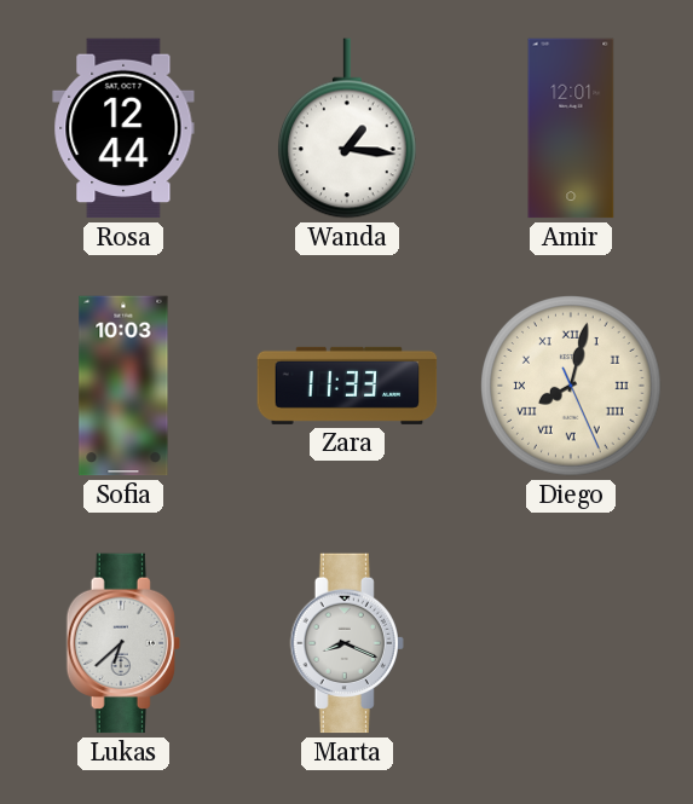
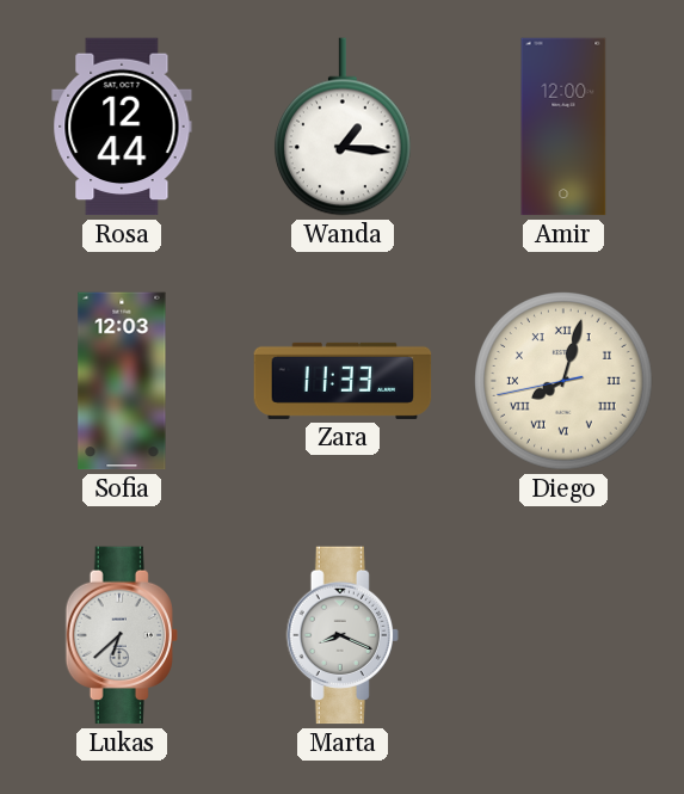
Amir: 12:01 -> 12:00 (563, 127)
Sofia: 10:03 -> 12:03 (122, 381)
Diego: 8:02:26 -> 8:02:43 (563, 381)
